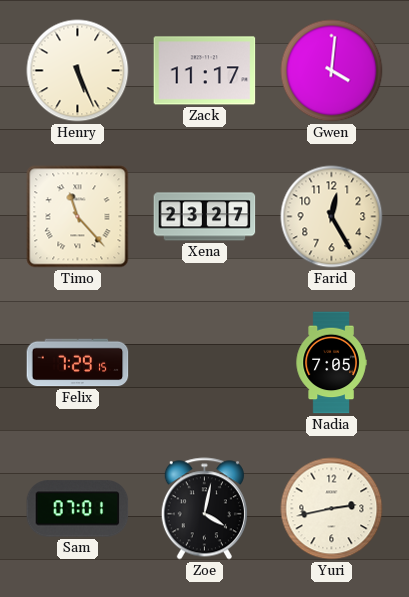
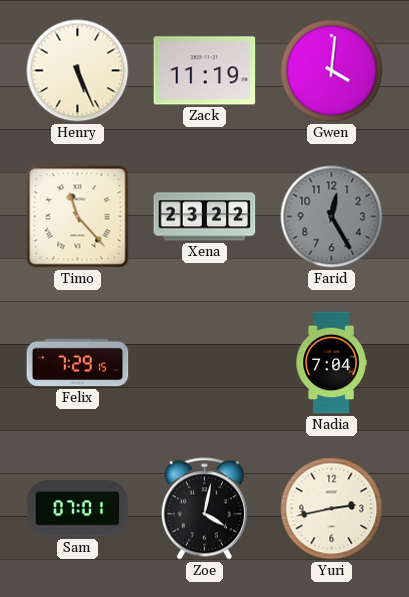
Zack: 11:17 -> 11:19 (205, 71)
Xena: 23:27 -> 23:22 (205, 217)
Farid dial: cream -> grey (332, 217)
Nadia: 7:05 -> 7:04 (331, 363)
